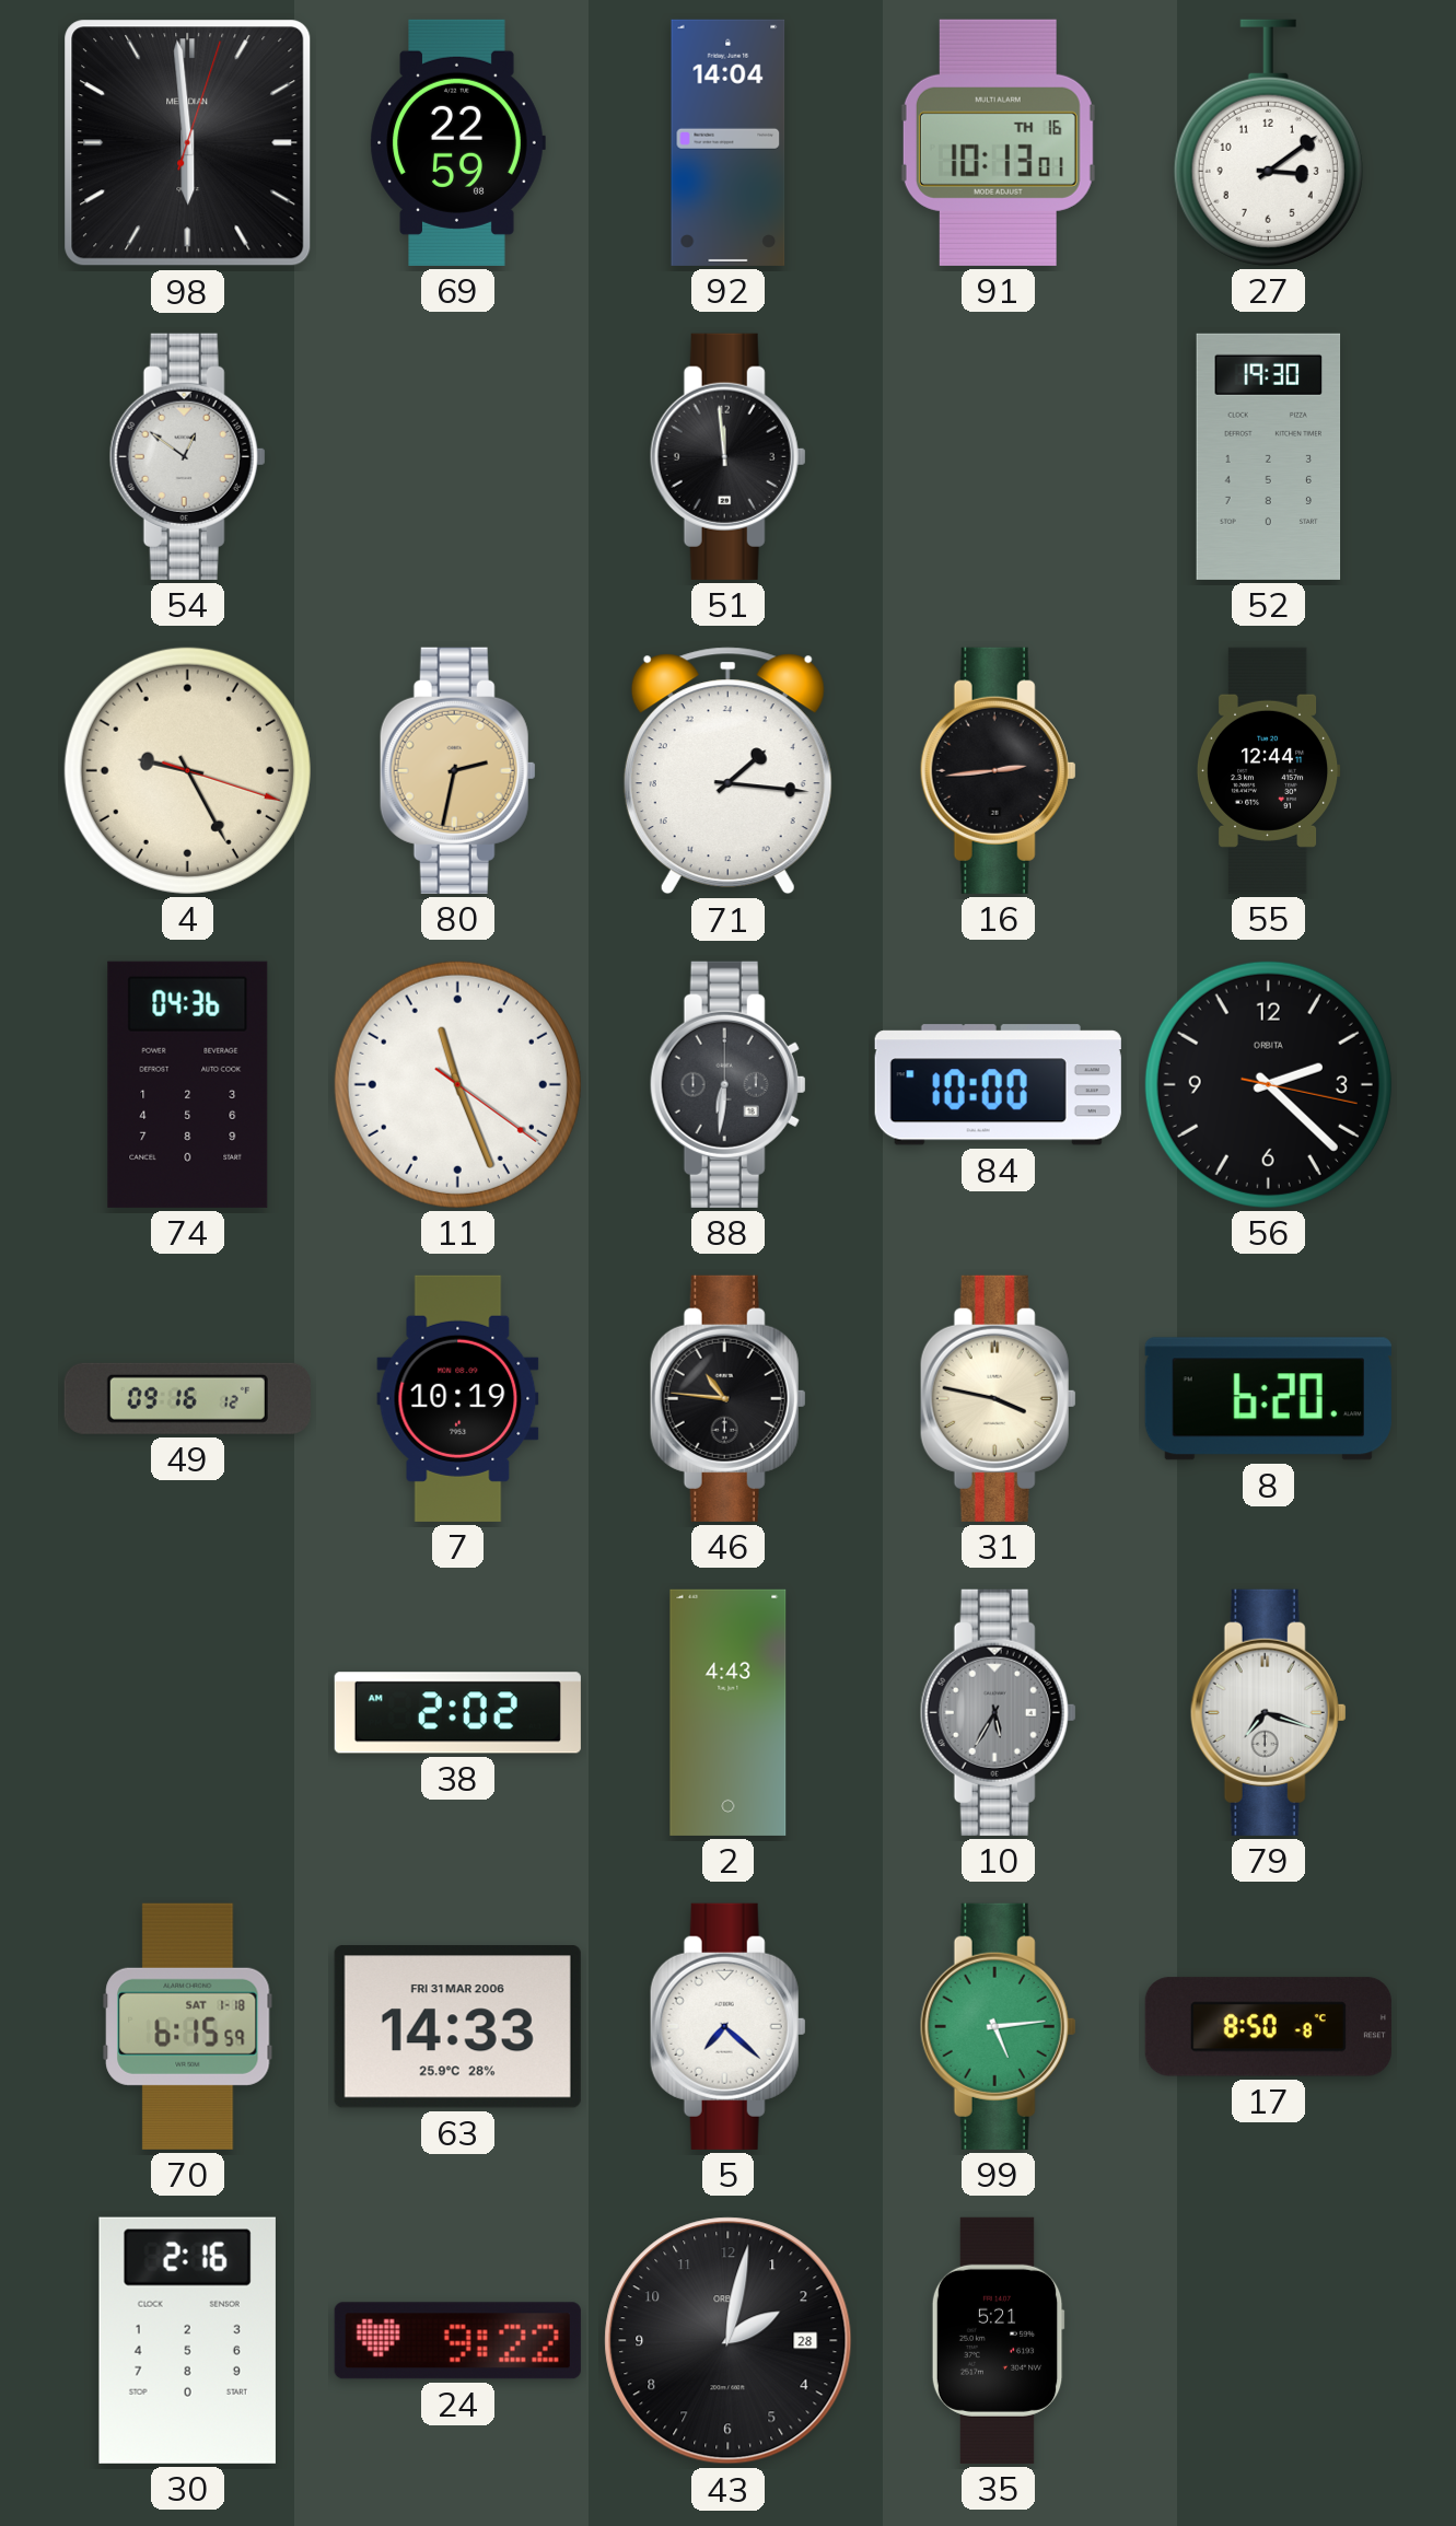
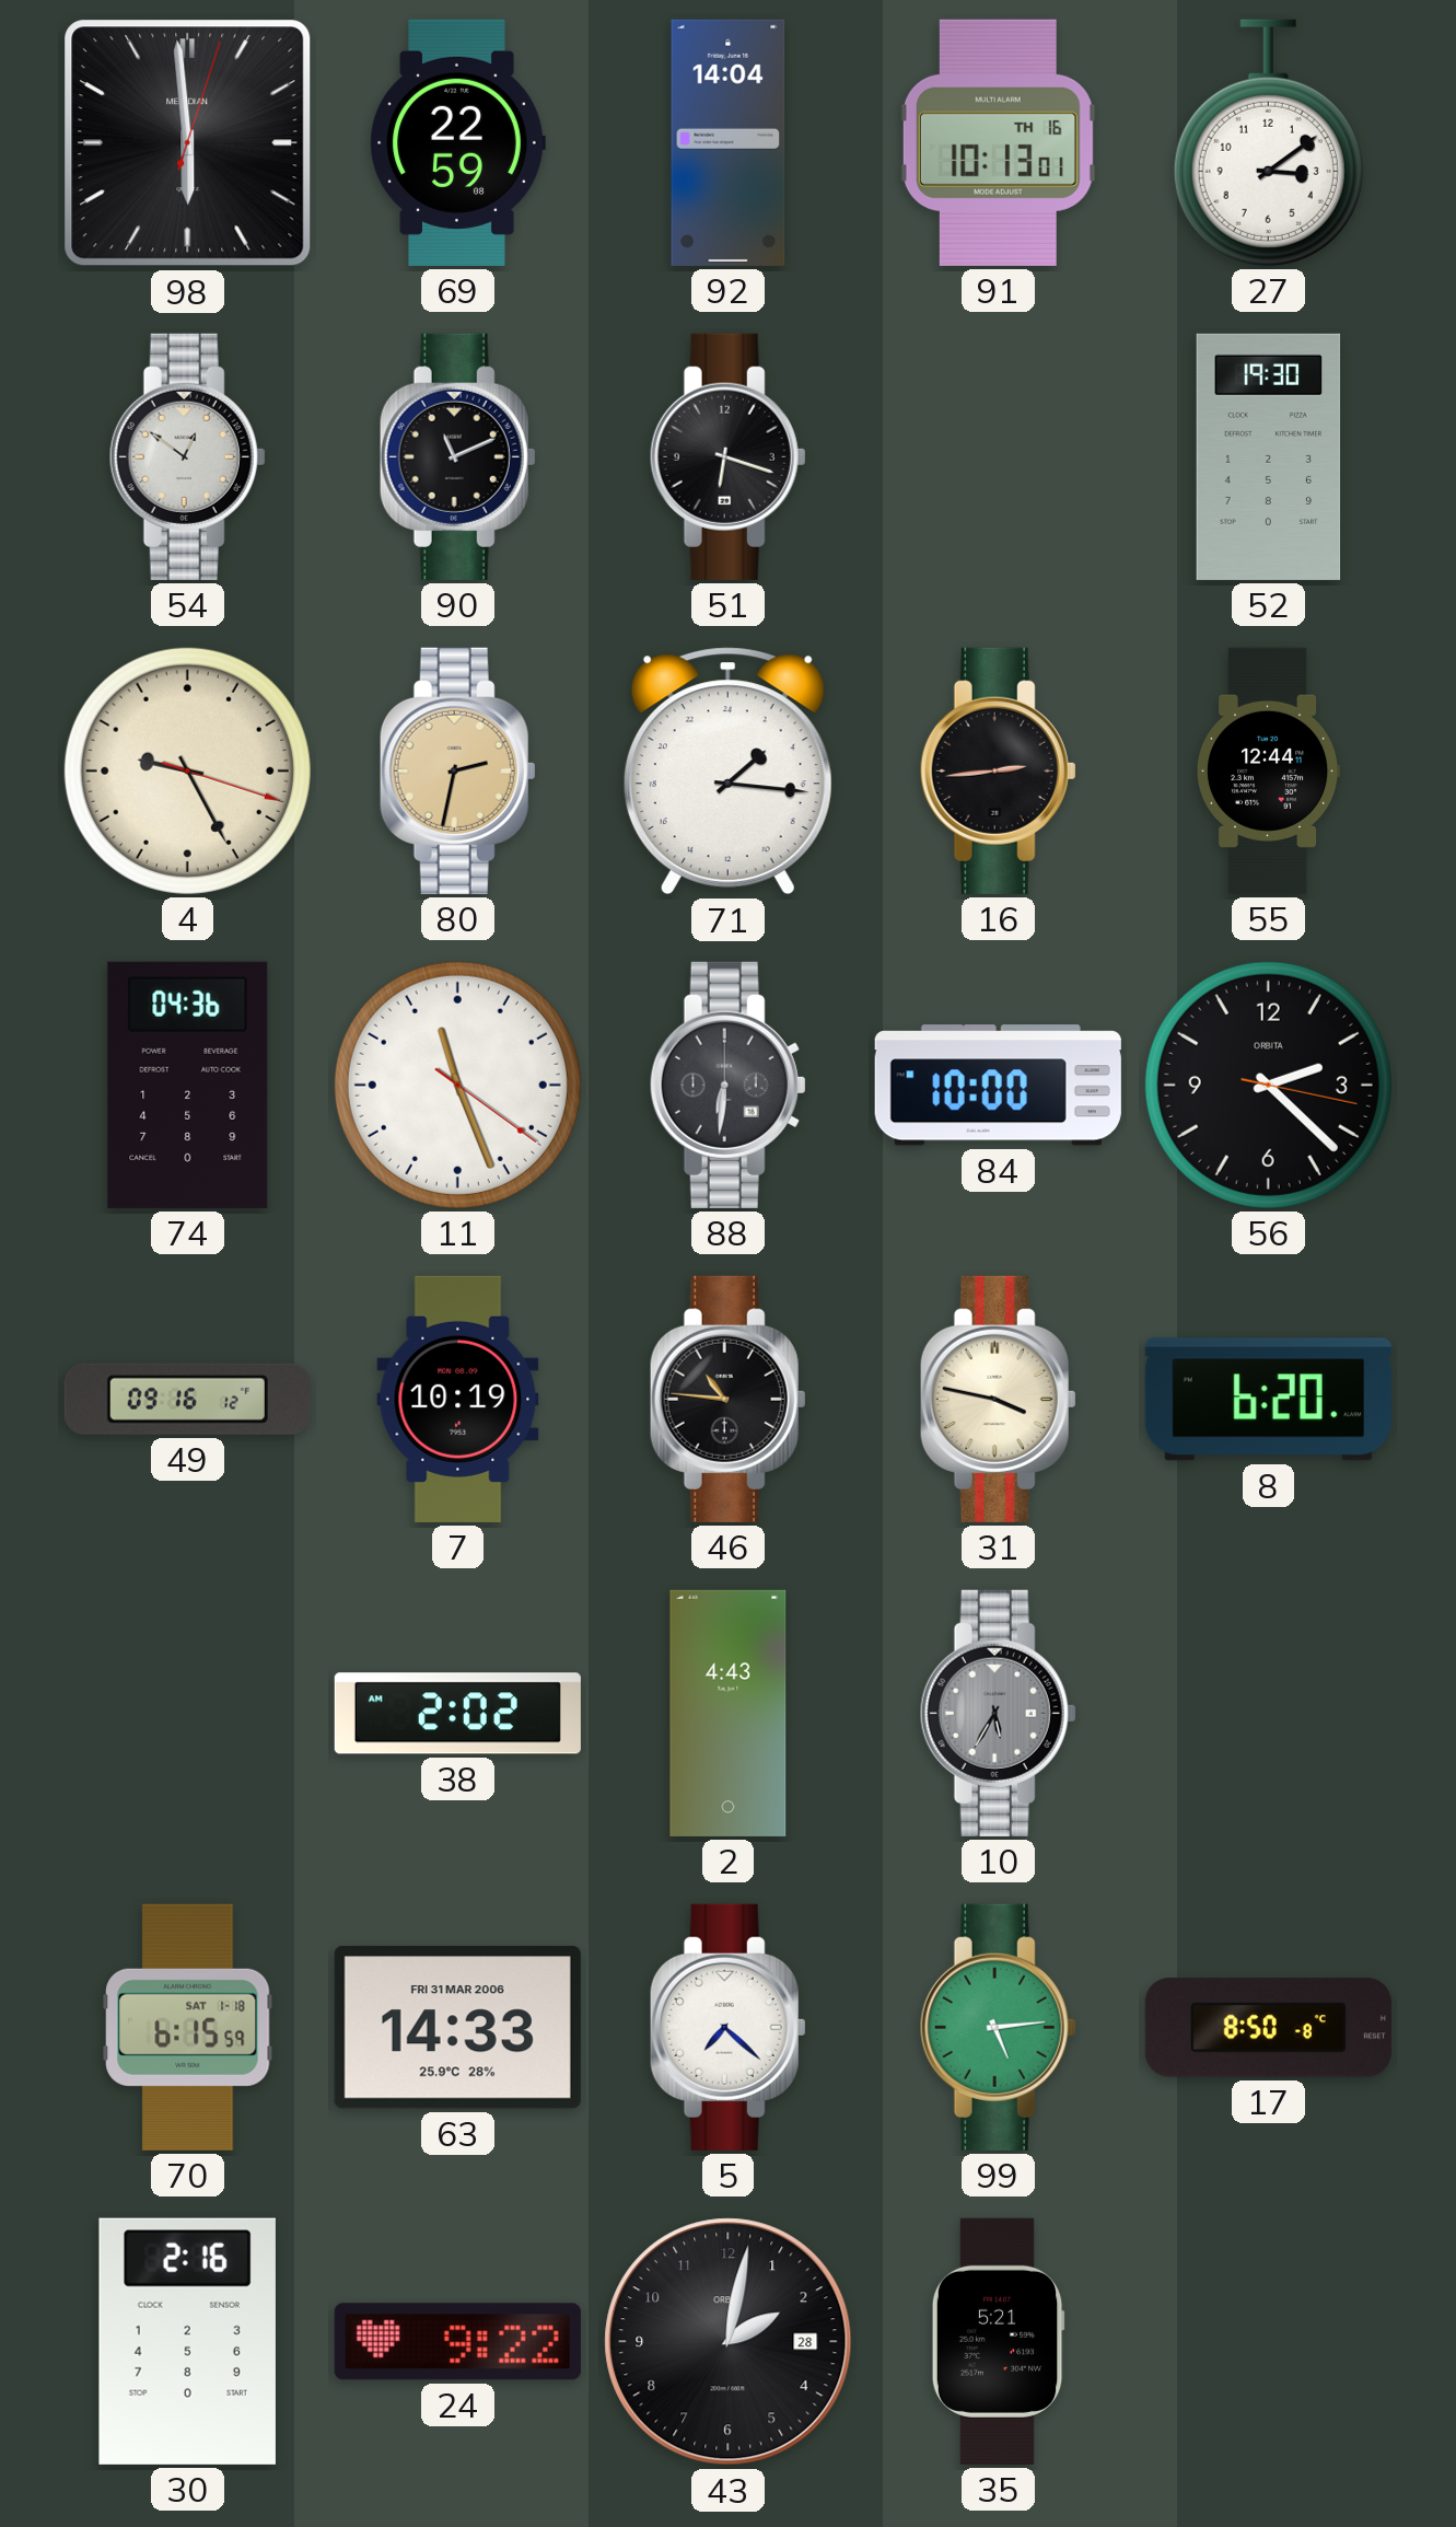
90: none -> 11:11 (457, 456)
51: 11:59 -> 6:18 (727, 456)
79: 7:18 -> none (1268, 1712)
